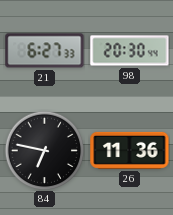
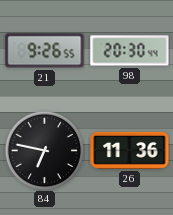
21: 6:27 -> 9:26 (45, 51)
